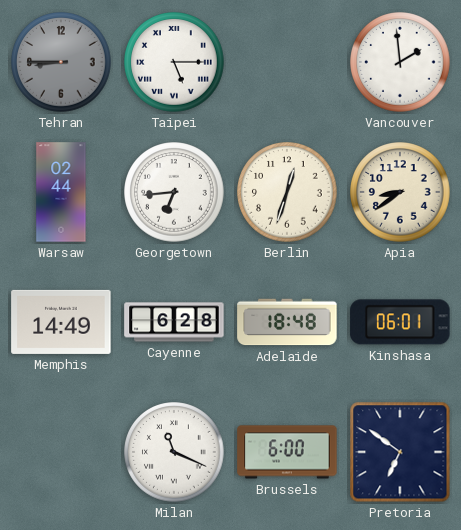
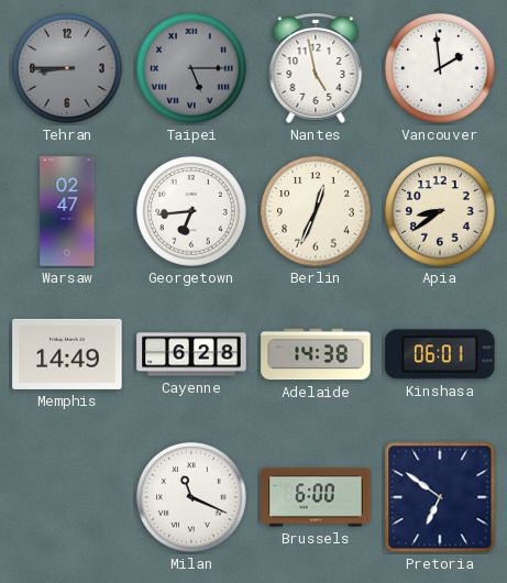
Taipei dial: white -> grey (191, 68)
Nantes: none -> 4:58 (316, 69)
Warsaw: 02:44 -> 02:47 (67, 211)
Berlin: 12:33 -> 12:34 (316, 211)
Adelaide: 18:48 -> 14:38 (316, 354)
